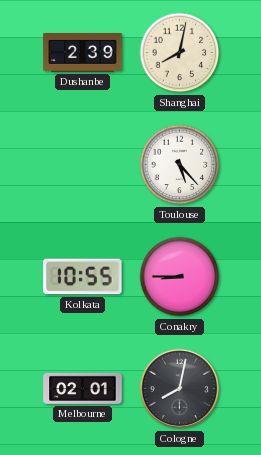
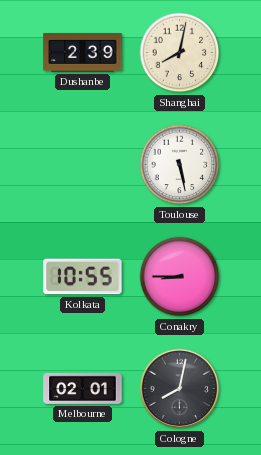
Toulouse: 5:23 -> 5:28 (180, 165)
